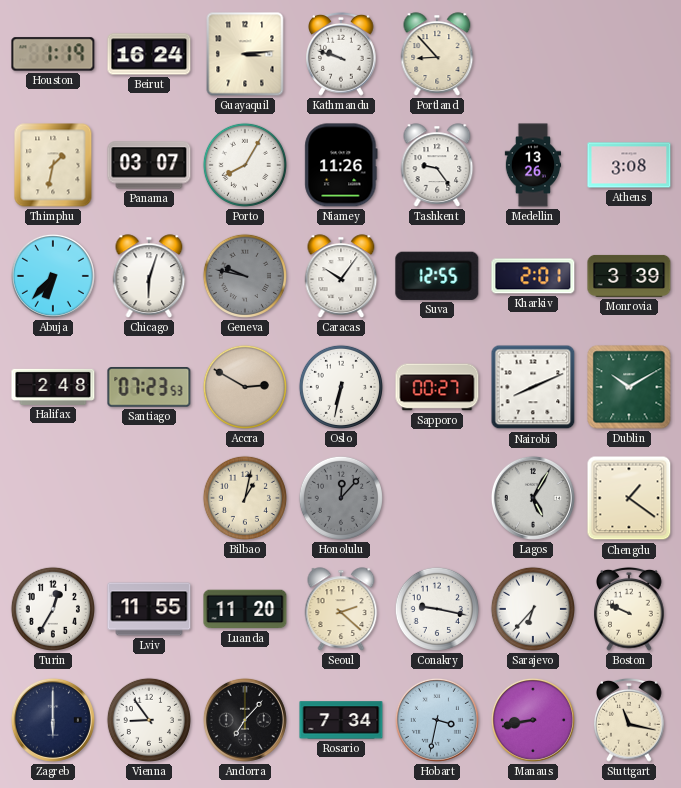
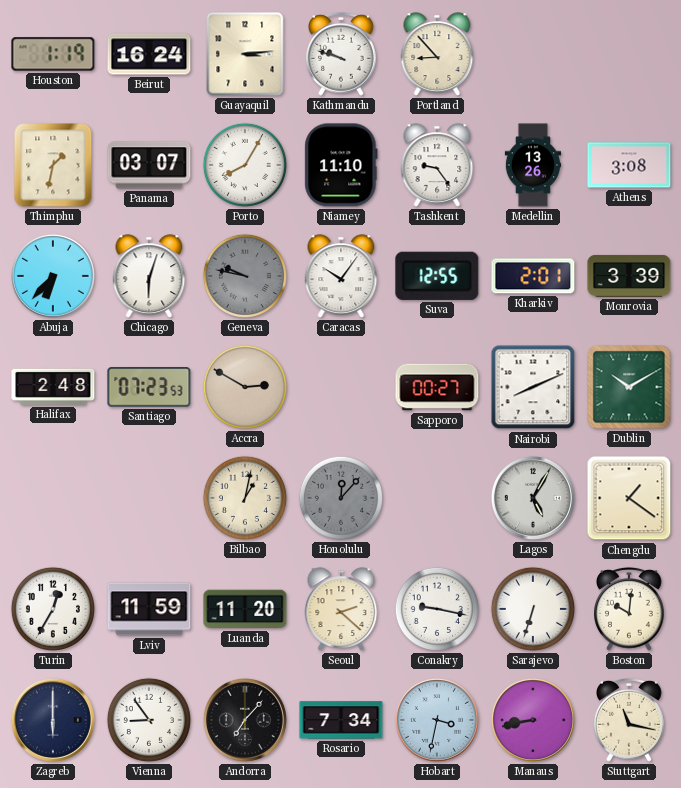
Niamey: 11:26 -> 11:10 (341, 165)
Oslo: 6:32 -> none (341, 387)
Lviv: 11:55 -> 11:59 (149, 609)
Sarajevo: 6:37 -> 6:33 (533, 609)
Boston: 9:49 -> 10:01 (629, 609)
